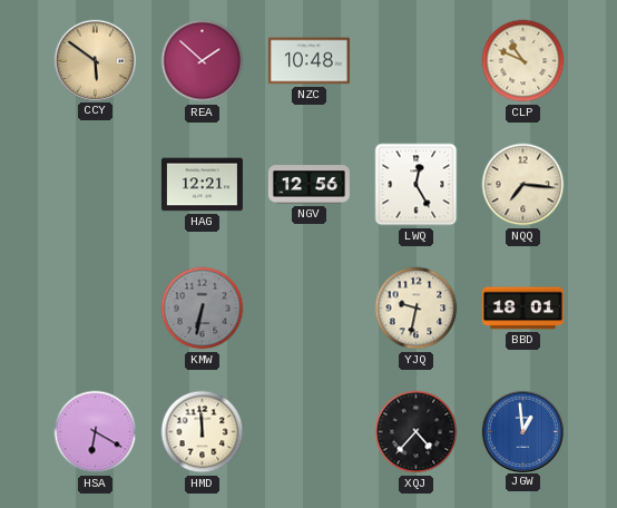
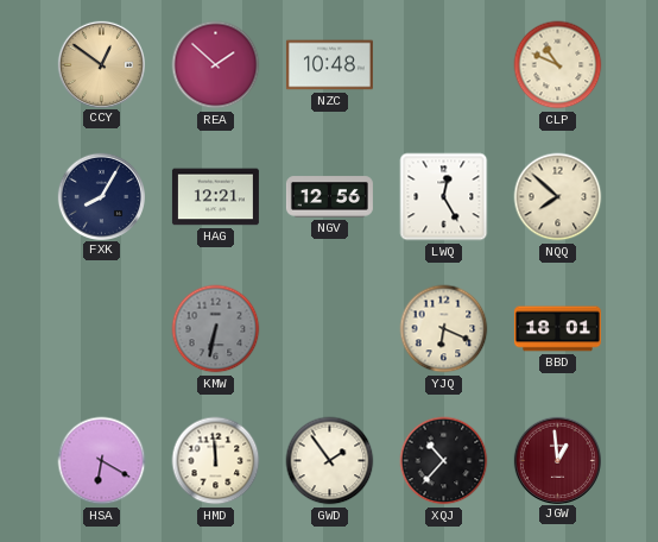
CCY: 5:51 -> 12:51 (101, 64)
FXK: none -> 8:05 (101, 196)
NQQ: 7:16 -> 7:52 (558, 197)
YJQ: 9:32 -> 6:19 (444, 329)
GWD: none -> 1:54 (330, 461)
XQJ: 4:37 -> 10:37 (444, 461)
JGW dial: blue -> burgundy (557, 460)
